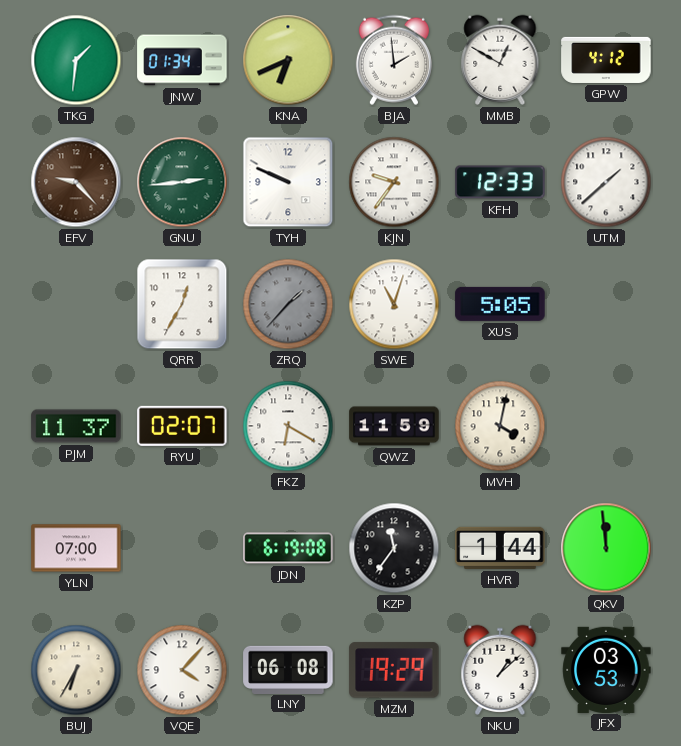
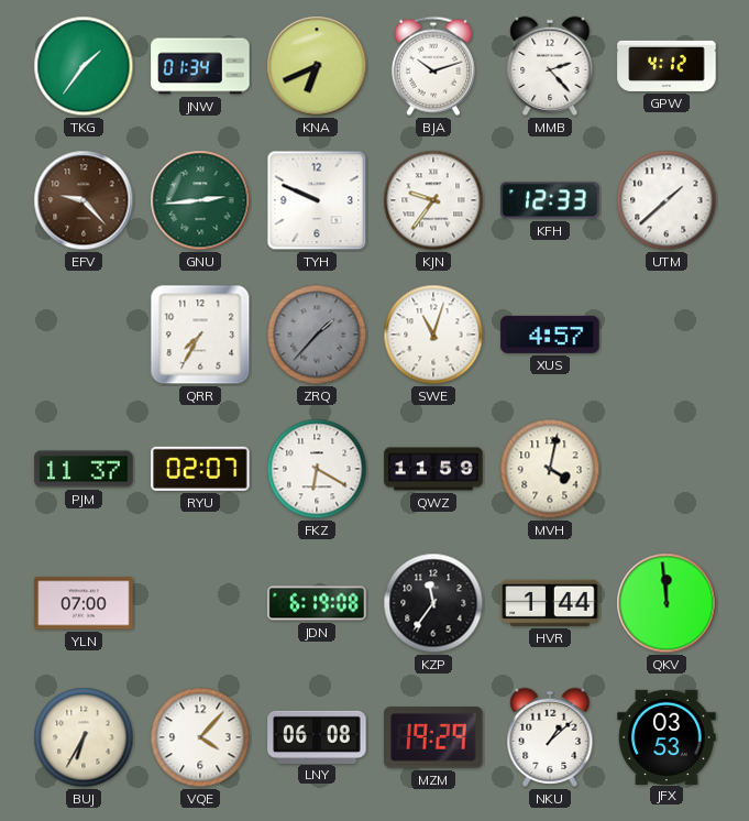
TKG: 1:31 -> 1:36 (84, 66)
BJA: 1:59 -> 10:12 (433, 66)
MMB: 12:50 -> 2:23 (550, 66)
QRR: 12:35 -> 7:35 (200, 335)
XUS: 5:05 -> 4:57 (550, 335)
